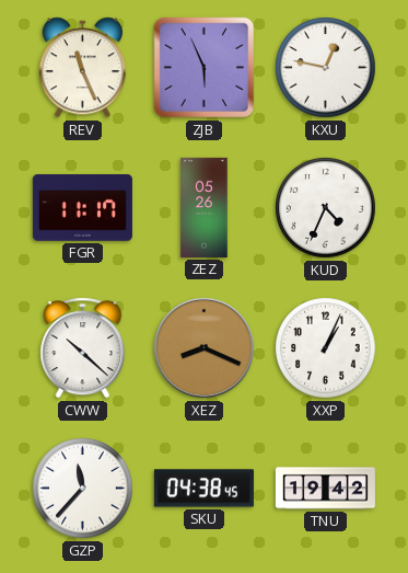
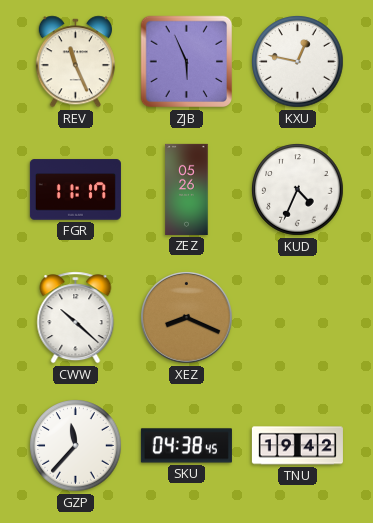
XXP: 1:04 -> none (326, 348)
